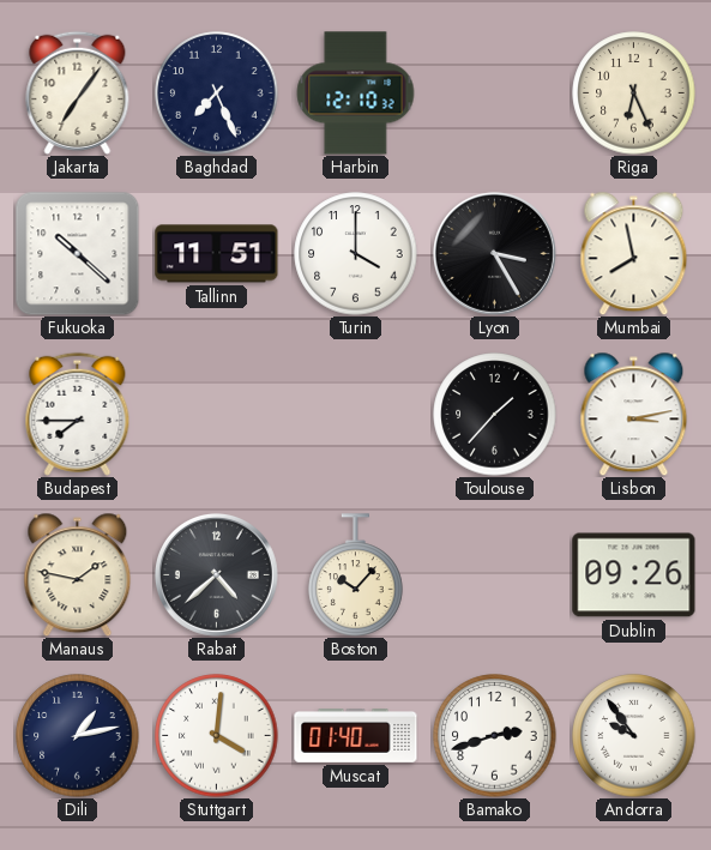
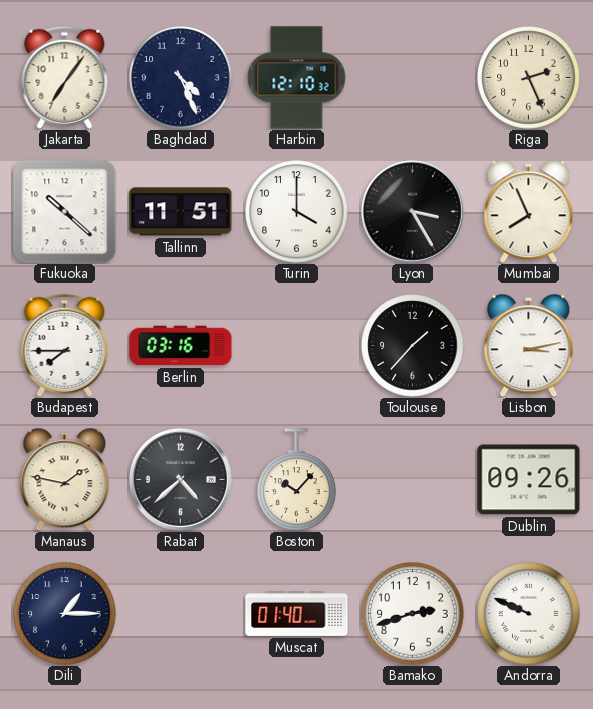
Baghdad: 7:26 -> 4:26 (181, 78)
Riga: 6:26 -> 2:26 (529, 78)
Mumbai: 7:58 -> 7:56 (529, 211)
Berlin: none -> 03:16 (181, 346)
Dili: 1:13 -> 1:15 (65, 614)
Stuttgart: 4:01 -> none (217, 736)
Andorra: 9:54 -> 9:49 (529, 614)
